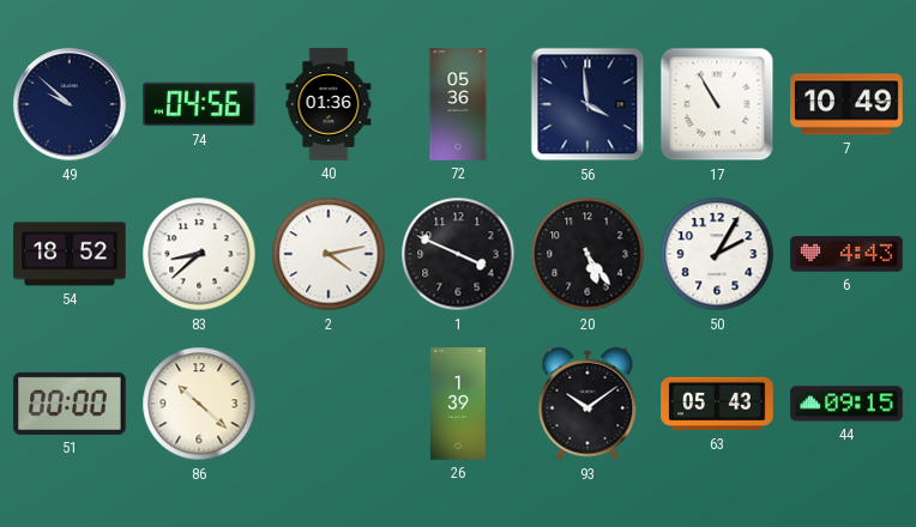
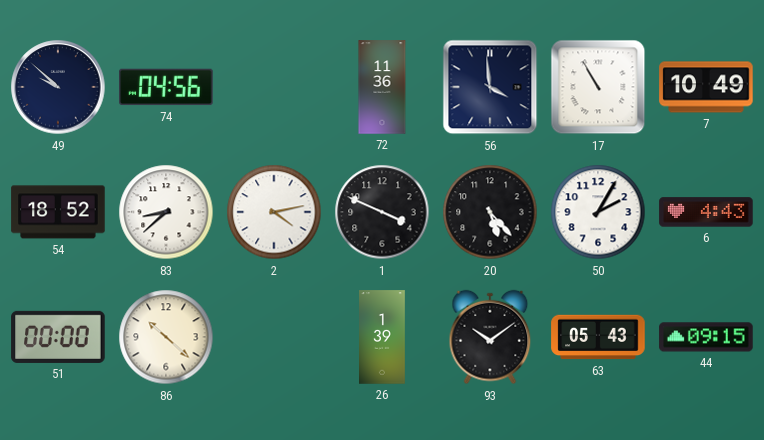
40: 01:36 -> none (329, 104)
72: 05:36 -> 11:36 (382, 87)
20: 5:24 -> 5:23 (490, 212)
